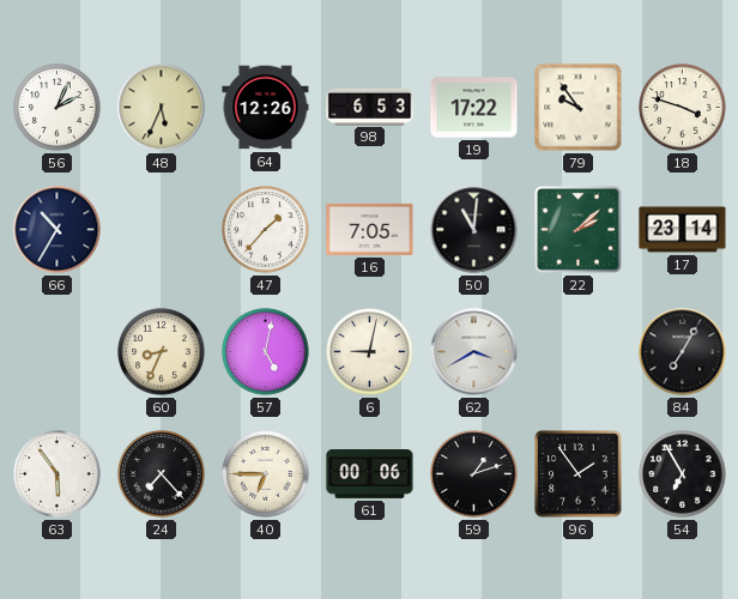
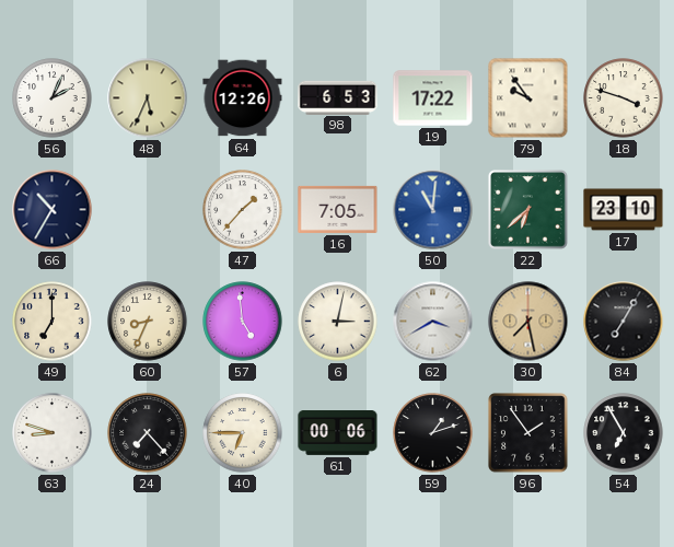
50 dial: black -> blue (433, 210)
22: 2:08 -> 6:38 (528, 210)
17: 23:14 -> 23:10 (624, 210)
49: none -> 7:00 (53, 322)
57: 5:02 -> 4:59 (243, 322)
6: 9:02 -> 3:02 (338, 322)
30: none -> 7:28 (528, 322)
63: 5:54 -> 8:48 (53, 433)
